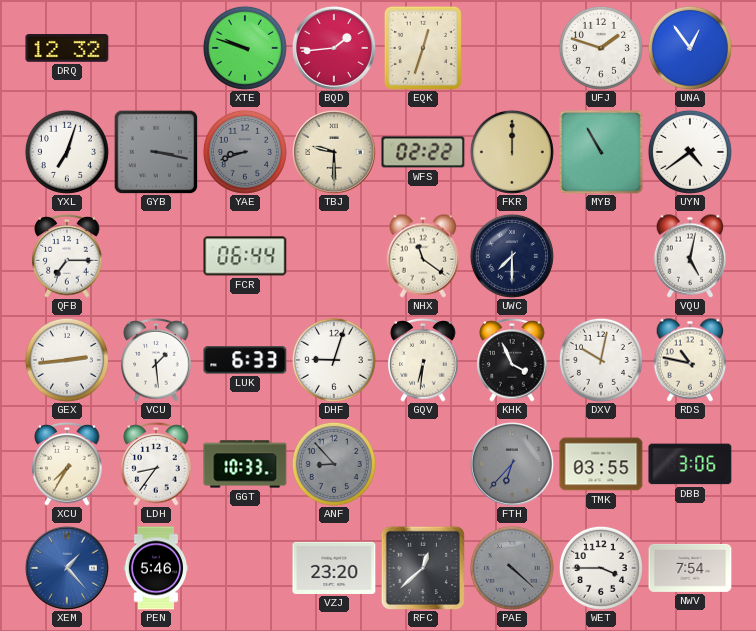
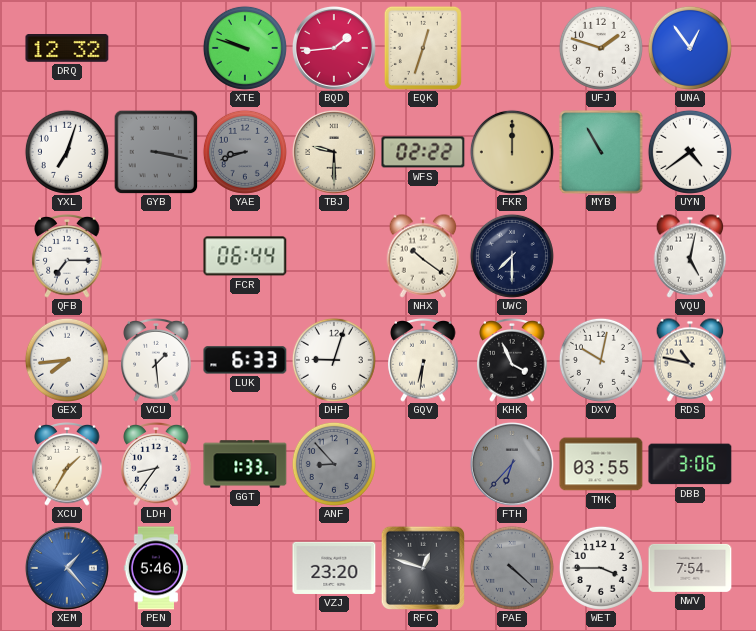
NHX: 11:21 -> 10:21 (423, 256)
GEX: 2:44 -> 7:44 (67, 360)
XCU: 7:35 -> 1:35 (67, 464)
GGT: 10:33 -> 1:33 (245, 464)
RFC: 12:38 -> 12:48 (423, 568)
